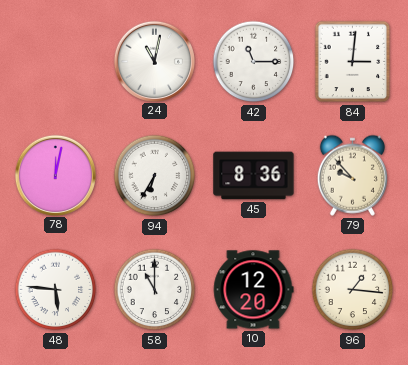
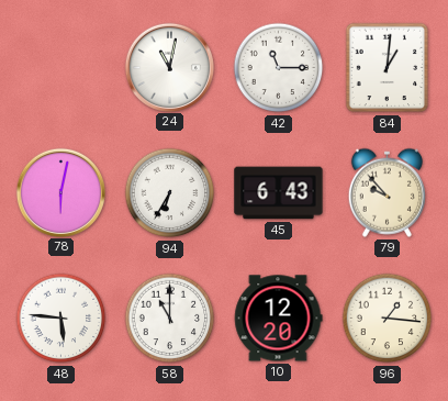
84: 3:01 -> 1:01 (388, 68)
78: 12:02 -> 6:02 (60, 192)
45: 8:36 -> 6:43 (279, 193)
